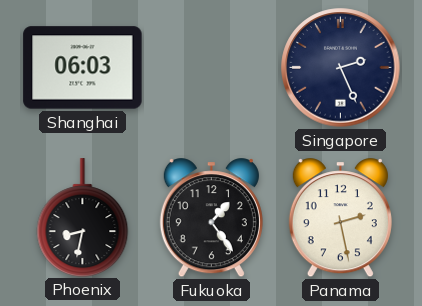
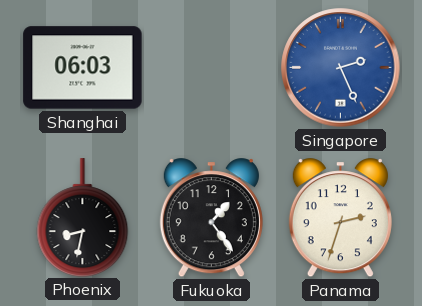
Singapore dial: navy -> blue (341, 68)
Panama: 2:28 -> 2:33 (340, 218)
